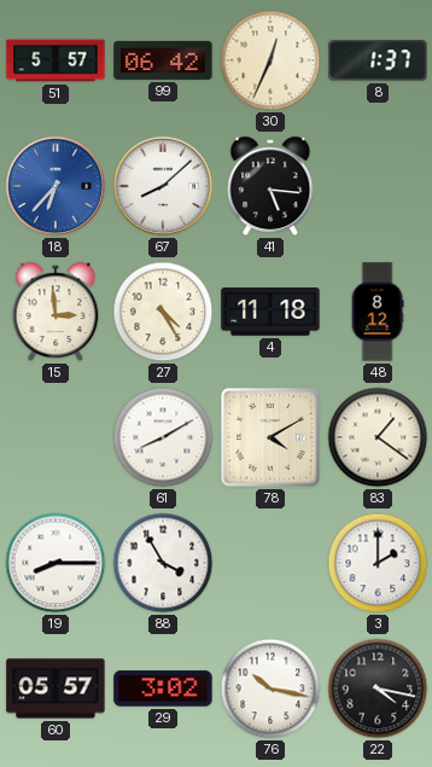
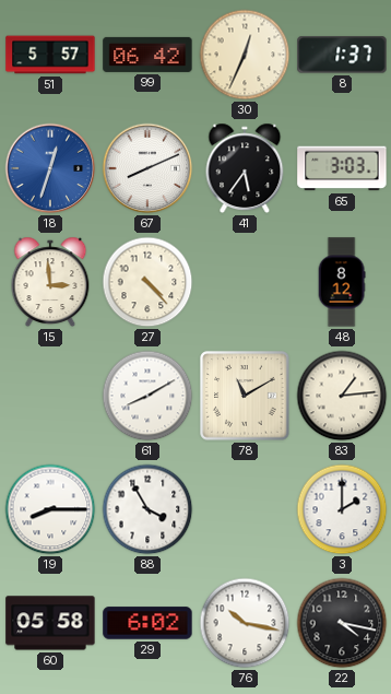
18: 6:37 -> 12:33 (50, 168)
67: 8:08 -> 8:11 (147, 168)
41: 5:16 -> 5:36 (245, 168)
65: none -> 3:03 (342, 168)
27: 4:25 -> 4:23 (147, 282)
4: 11:18 -> none (270, 312)
78: 4:10 -> 11:10 (245, 396)
83: 1:21 -> 1:14 (342, 396)
60: 05:57 -> 05:58 (50, 623)
29: 3:02 -> 6:02 (147, 623)
